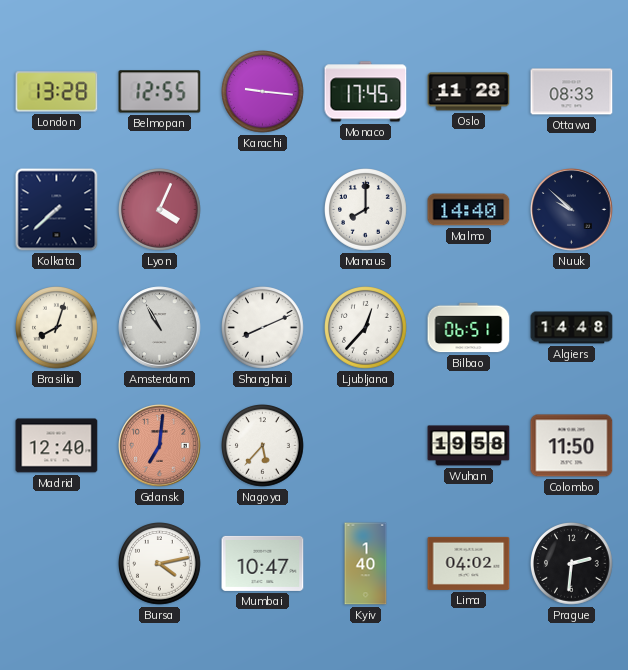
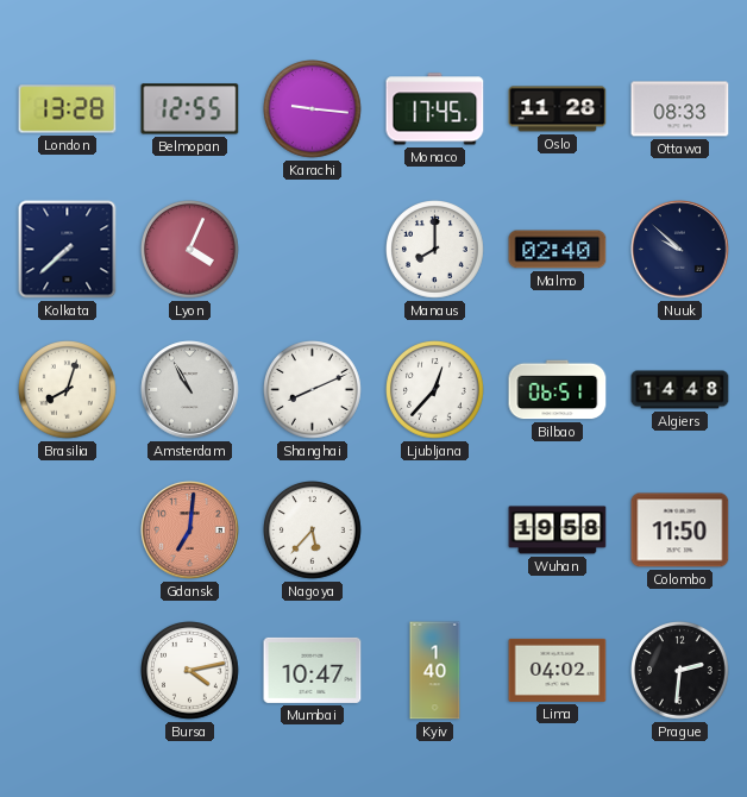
Malmo: 14:40 -> 02:40 (558, 250)
Madrid: 12:40 -> none (57, 446)
